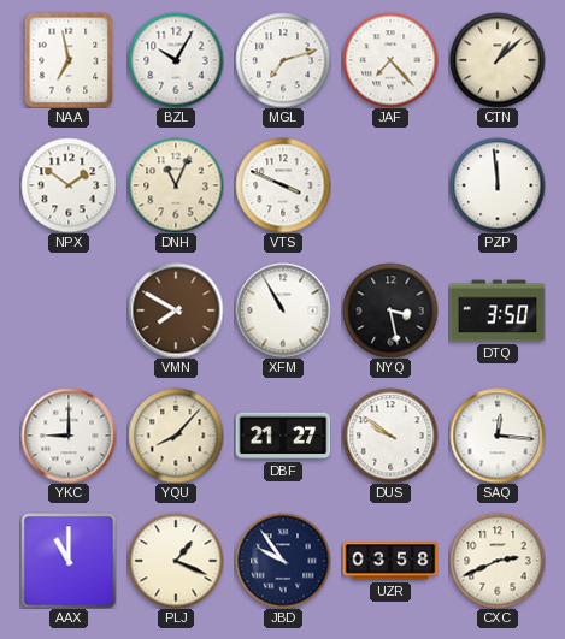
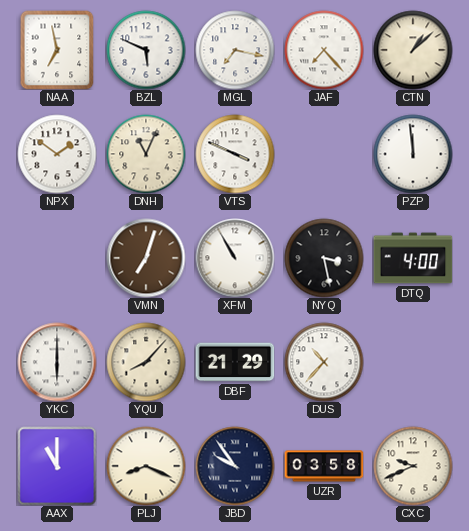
BZL: 10:05 -> 5:49 (146, 50)
MGL: 7:12 -> 7:17 (235, 50)
VMN: 7:50 -> 7:03 (146, 258)
DTQ: 3:50 -> 4:00 (413, 258)
YKC: 9:00 -> 6:00 (57, 362)
DBF: 21:27 -> 21:29 (235, 362)
DUS: 9:51 -> 10:37 (324, 362)
SAQ: 12:16 -> none (498, 436)
PLJ: 1:19 -> 8:19 (146, 466)
CXC: 2:41 -> 9:41 (413, 466)
